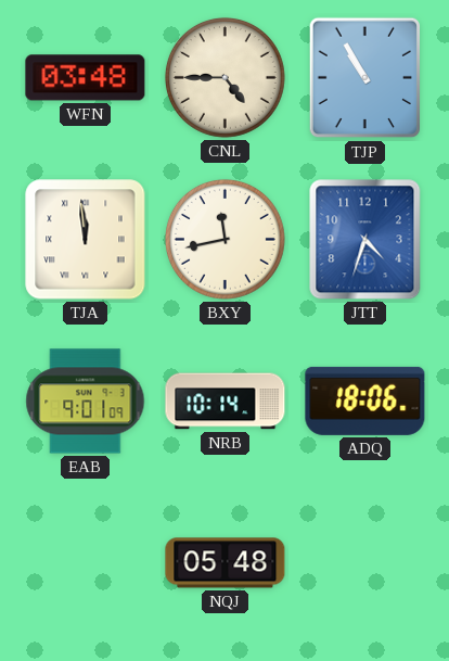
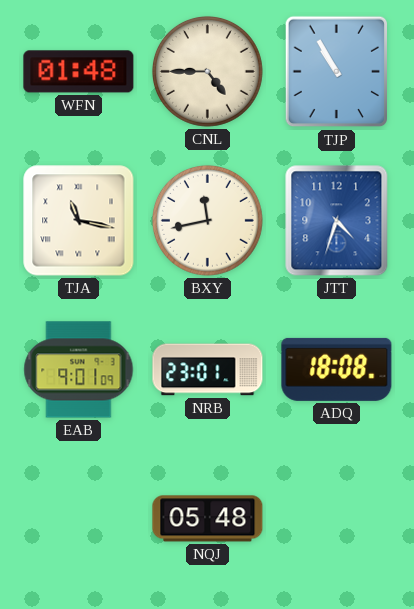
WFN: 03:48 -> 01:48 (79, 72)
TJA: 11:59 -> 11:17 (79, 221)
NRB: 10:14 -> 23:01 (208, 370)
ADQ: 18:06 -> 18:08 (337, 369)
